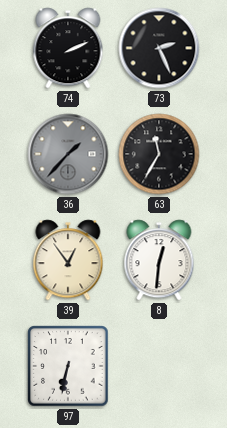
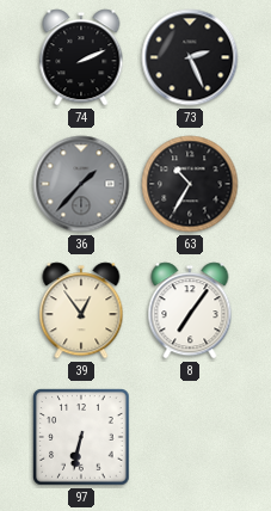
63: 11:35 -> 10:35 (190, 184)
8: 12:31 -> 7:06 (190, 310)
